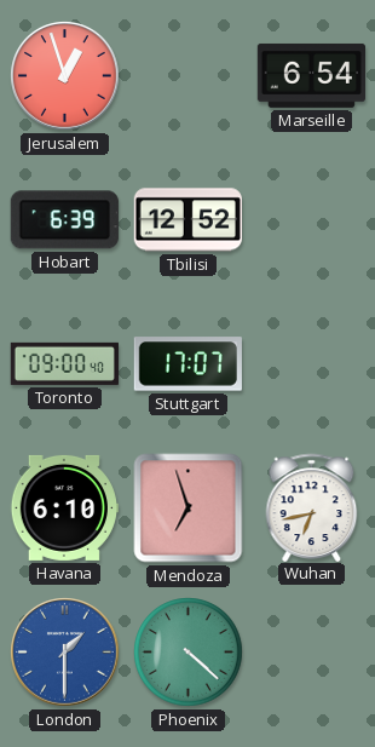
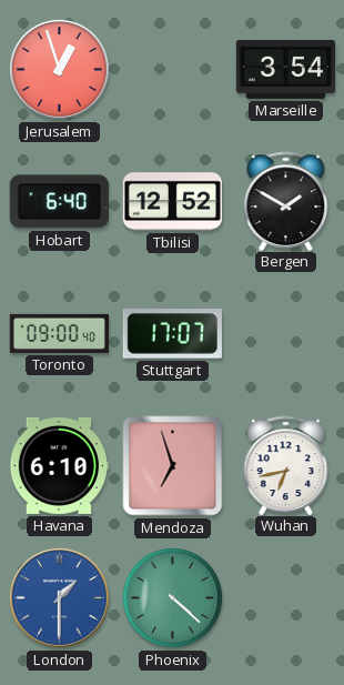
Marseille: 6:54 -> 3:54 (285, 69)
Hobart: 6:39 -> 6:40 (59, 202)
Bergen: none -> 1:50 (286, 201)
